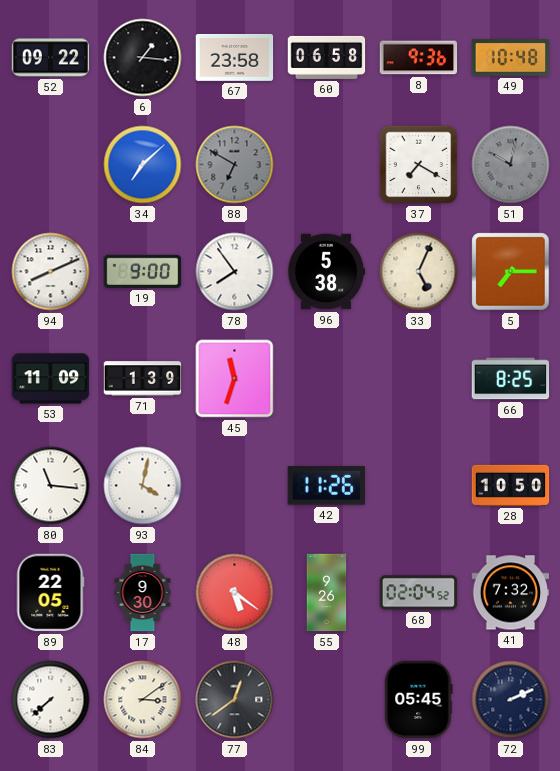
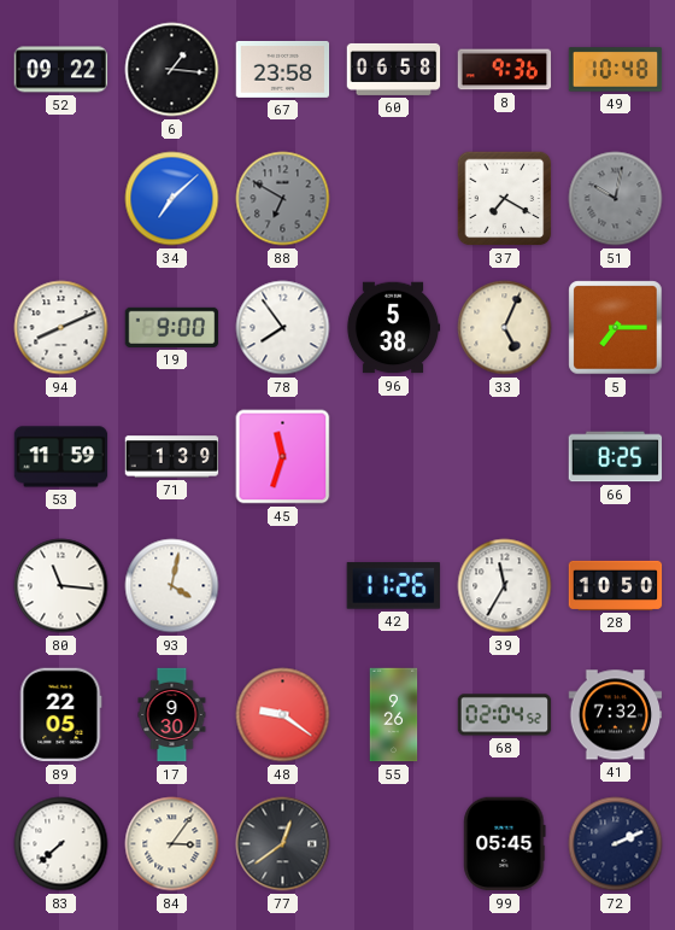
53: 11:09 -> 11:59 (61, 457)
39: none -> 11:35 (505, 586)
48: 5:21 -> 9:21 (283, 715)
84: 3:09 -> 3:06 (172, 844)
